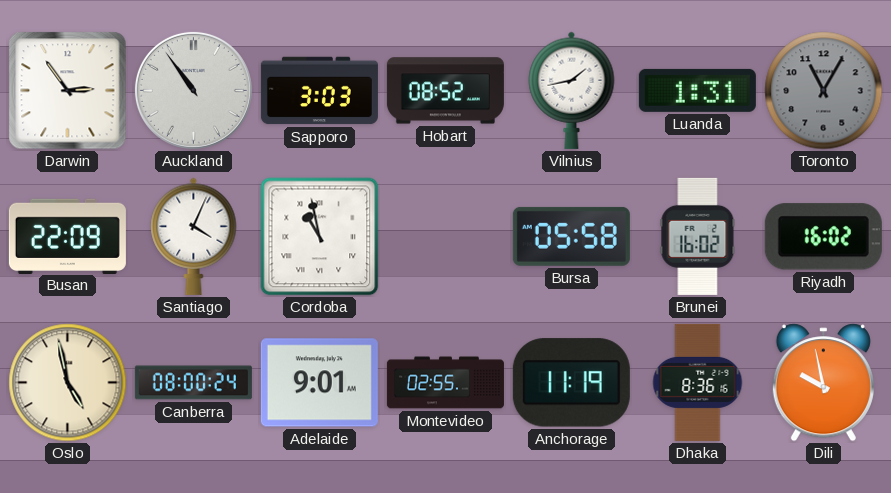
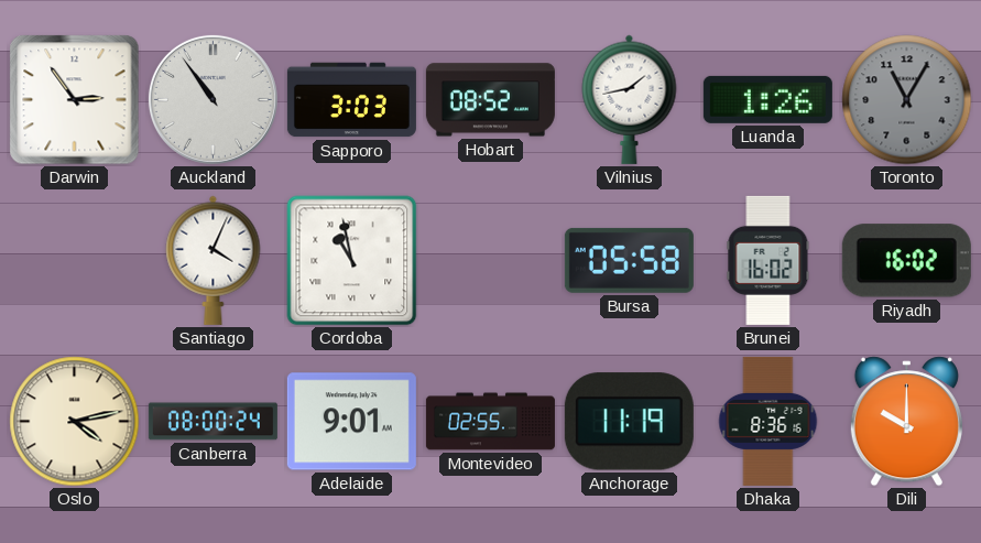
Luanda: 1:31 -> 1:26 (767, 99)
Busan: 22:09 -> none (67, 236)
Oslo: 4:58 -> 4:13 (75, 422)
Dili: 9:58 -> 10:00 (906, 422)
